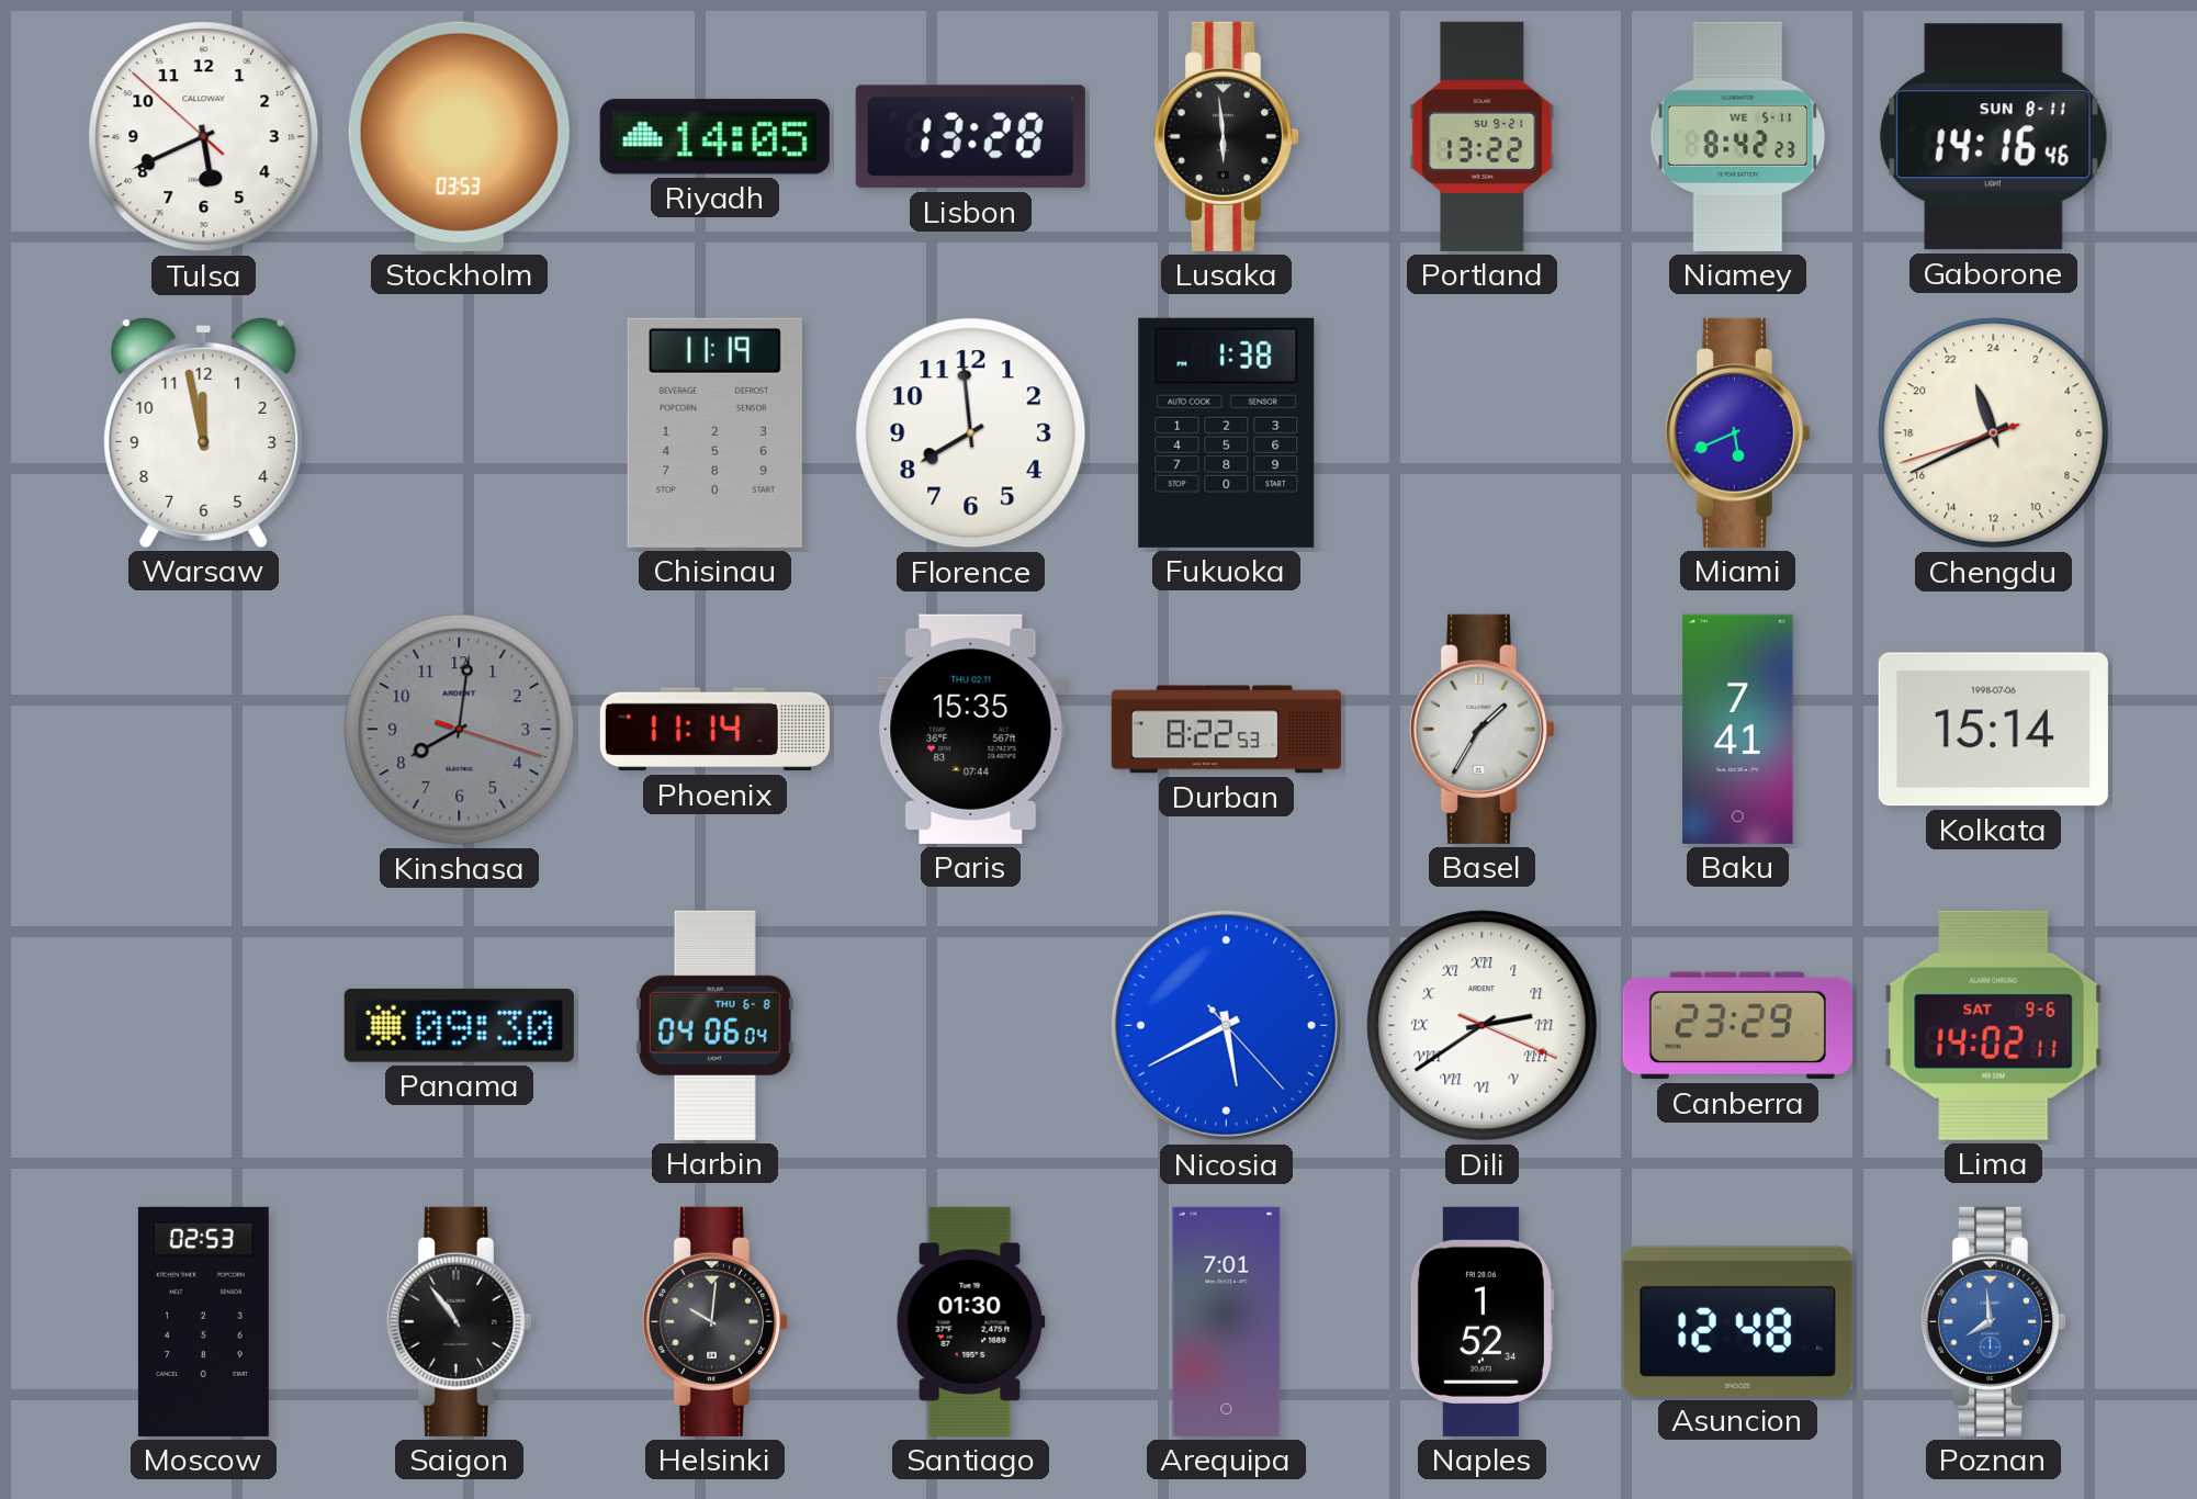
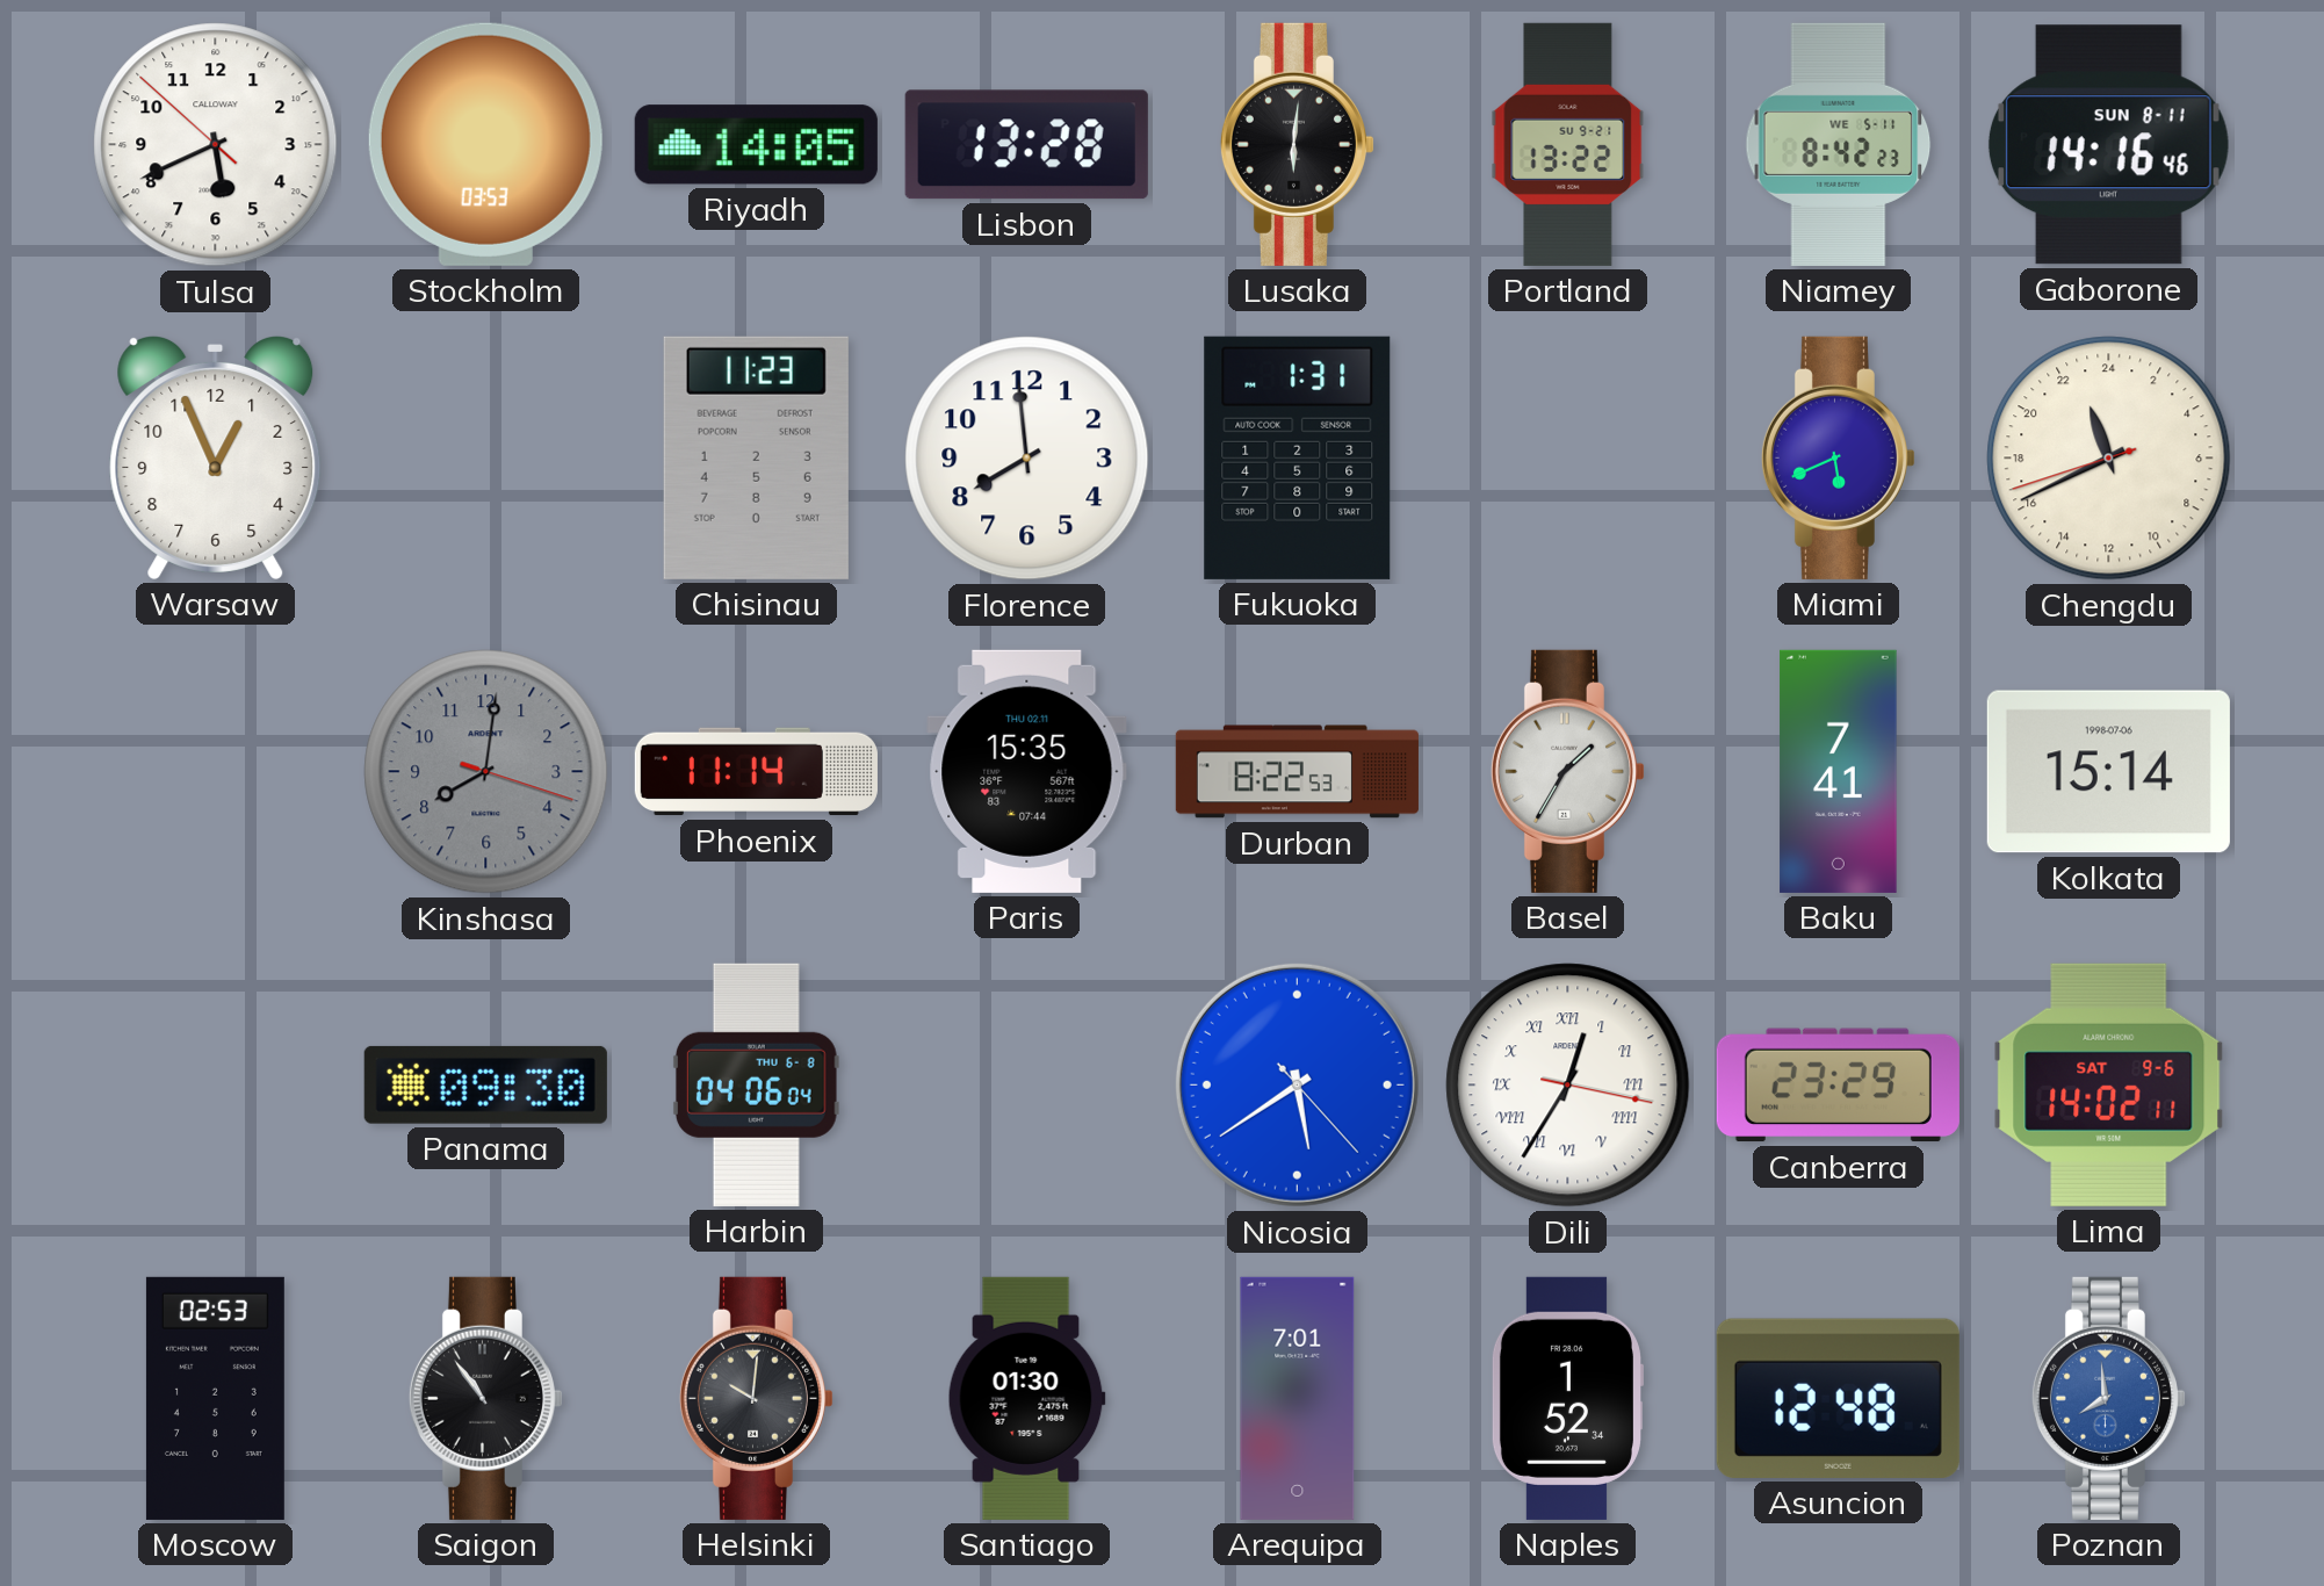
Lusaka: 5:59 -> 6:01 (1297, 144)
Warsaw: 11:58 -> 12:56 (216, 457)
Chisinau: 11:19 -> 11:23 (756, 457)
Fukuoka: 1:38 -> 1:31 (1298, 457)
Nicosia: 5:40 -> 5:39 (1297, 1084)
Dili: 2:39 -> 12:35 (1568, 1086)
